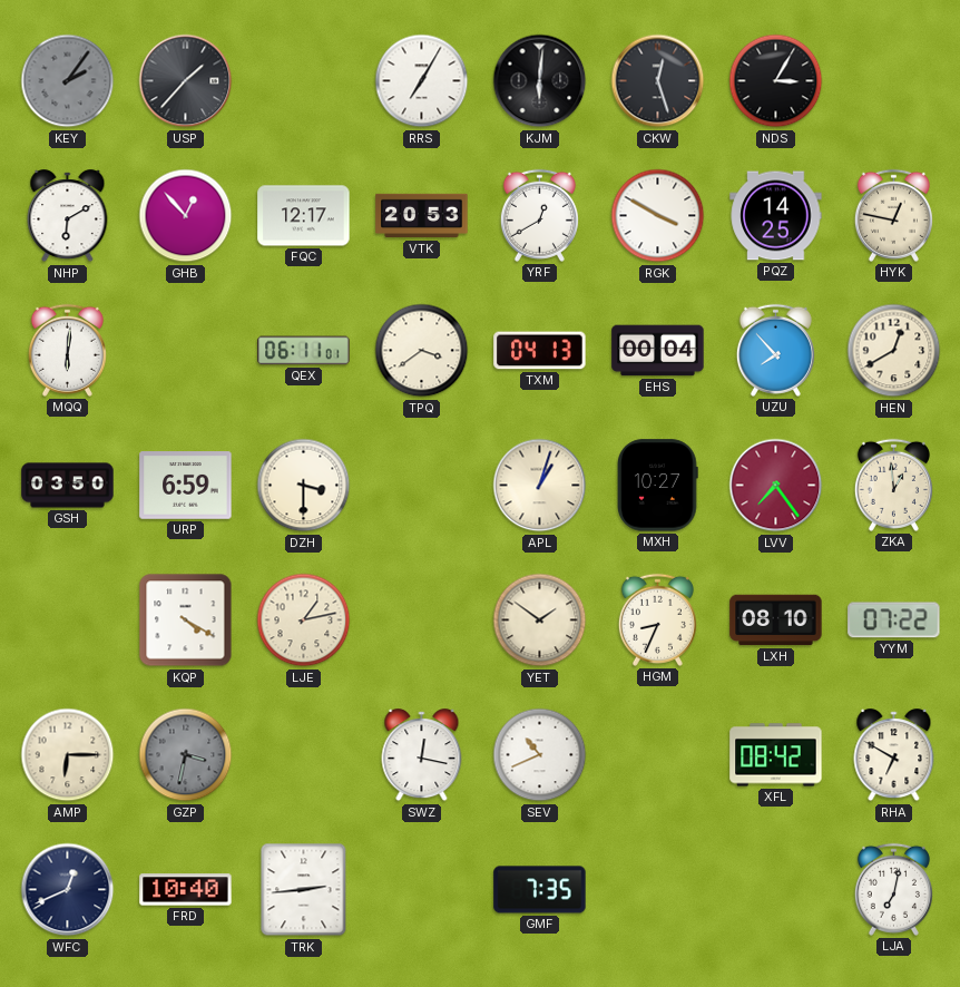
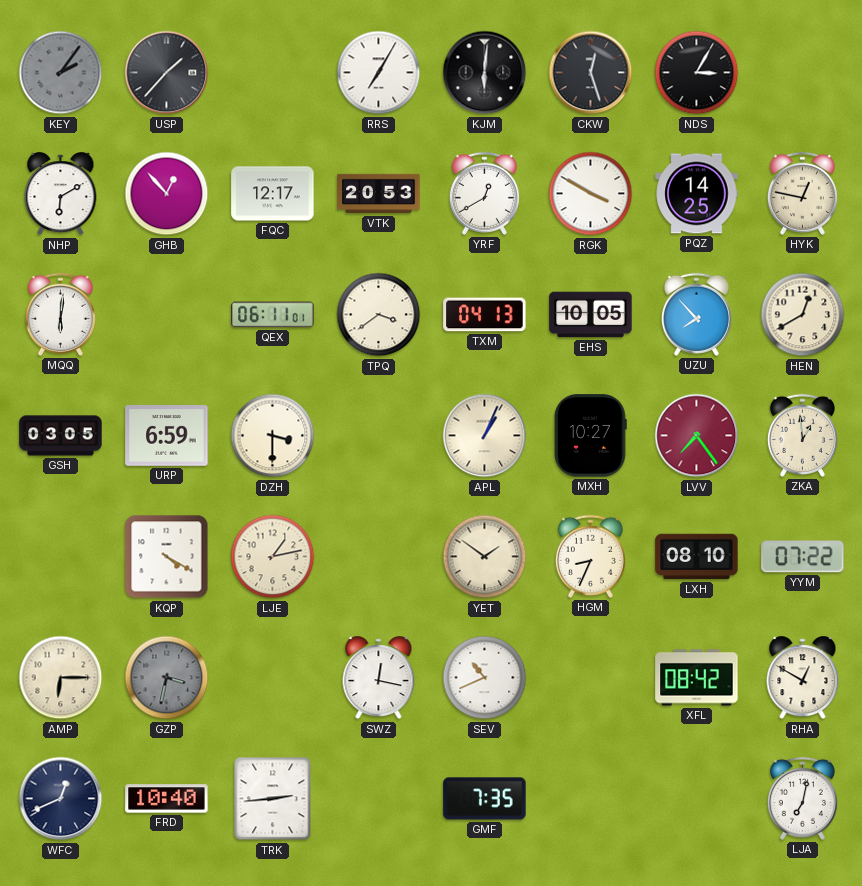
EHS: 00:04 -> 10:05 (591, 315)
GSH: 03:50 -> 03:05 (61, 436)
APL: 1:03 -> 1:04 (485, 436)
RHA: 6:50 -> 12:50 (803, 678)
